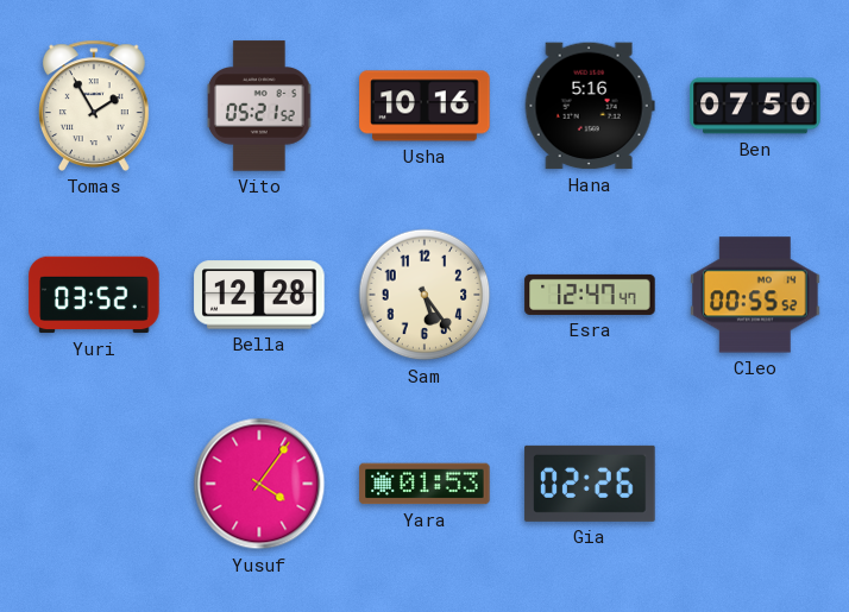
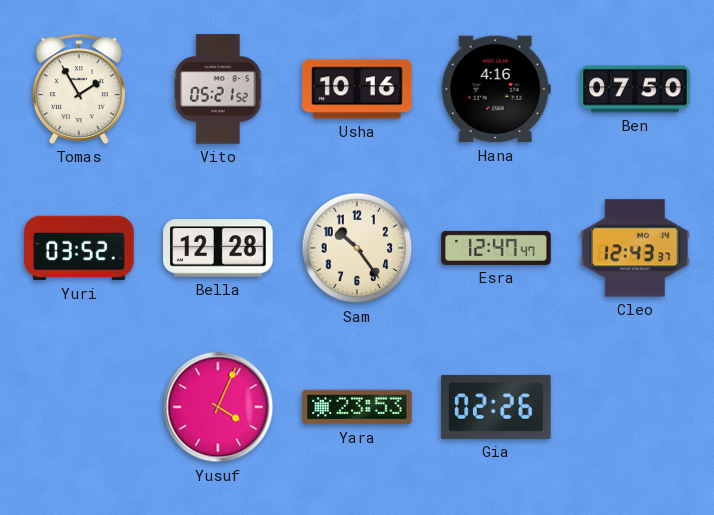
Hana: 5:16 -> 4:16 (496, 89)
Sam: 5:24 -> 10:24 (357, 248)
Cleo: 00:55 -> 12:43 (635, 248)
Yusuf: 4:06 -> 4:04 (218, 407)
Yara: 01:53 -> 23:53 (357, 407)
